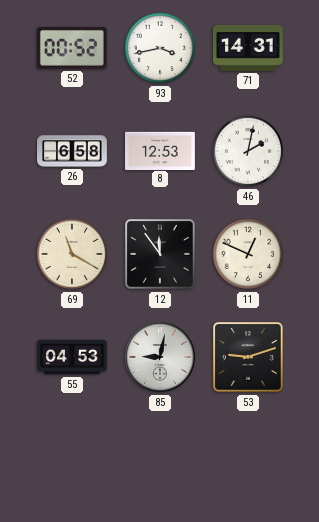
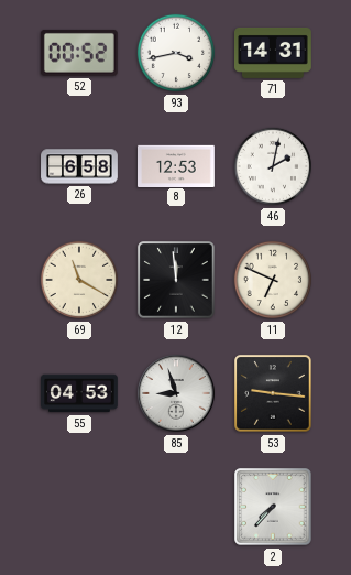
12: 11:54 -> 11:59 (176, 280)
11: 12:49 -> 6:49 (273, 280)
85: 9:02 -> 8:57 (176, 393)
53: 9:12 -> 9:16 (273, 393)
2: none -> 7:37 (273, 507)
